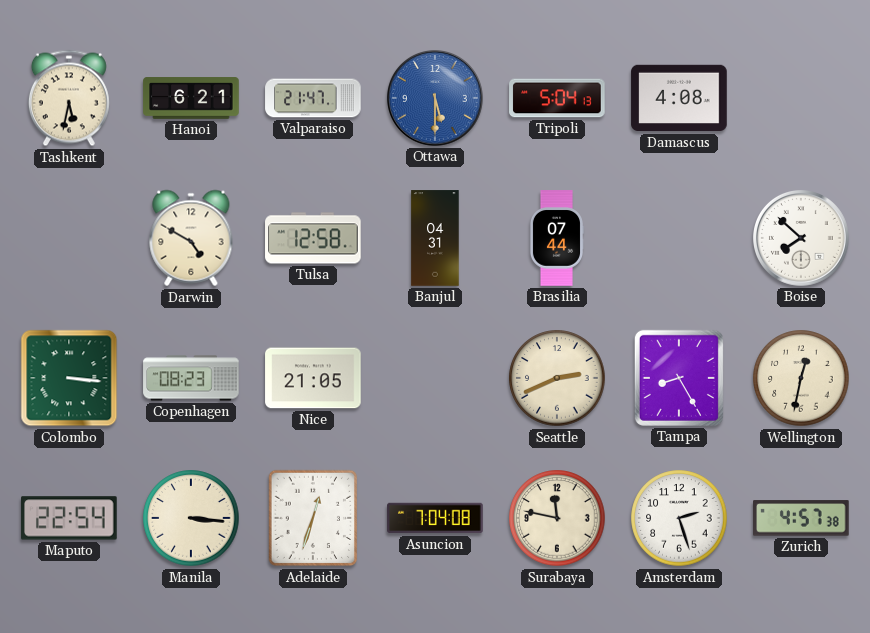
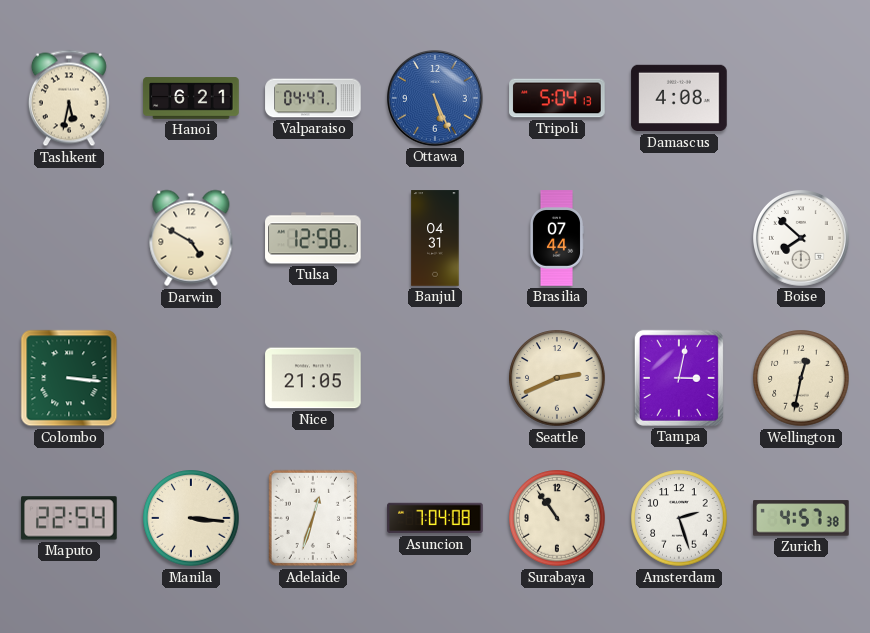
Valparaiso: 21:47 -> 04:47 (313, 98)
Ottawa: 5:30 -> 5:26 (436, 99)
Copenhagen: 08:23 -> none (191, 378)
Tampa: 8:25 -> 3:02 (679, 378)
Surabaya: 11:47 -> 10:54 (557, 518)
